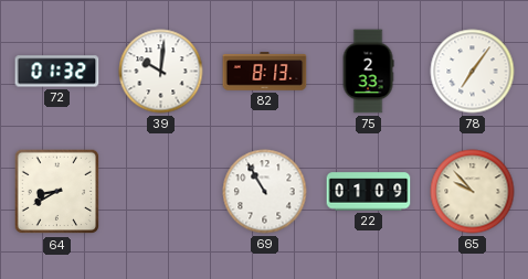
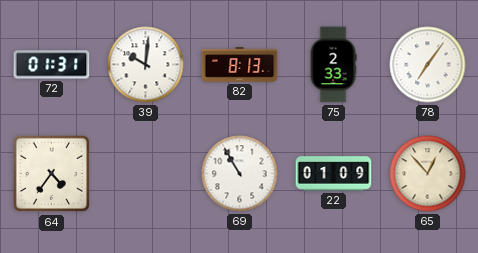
72: 01:32 -> 01:31 (52, 65)
64: 8:40 -> 4:36 (52, 174)
65: 9:53 -> 12:53 (428, 174)
